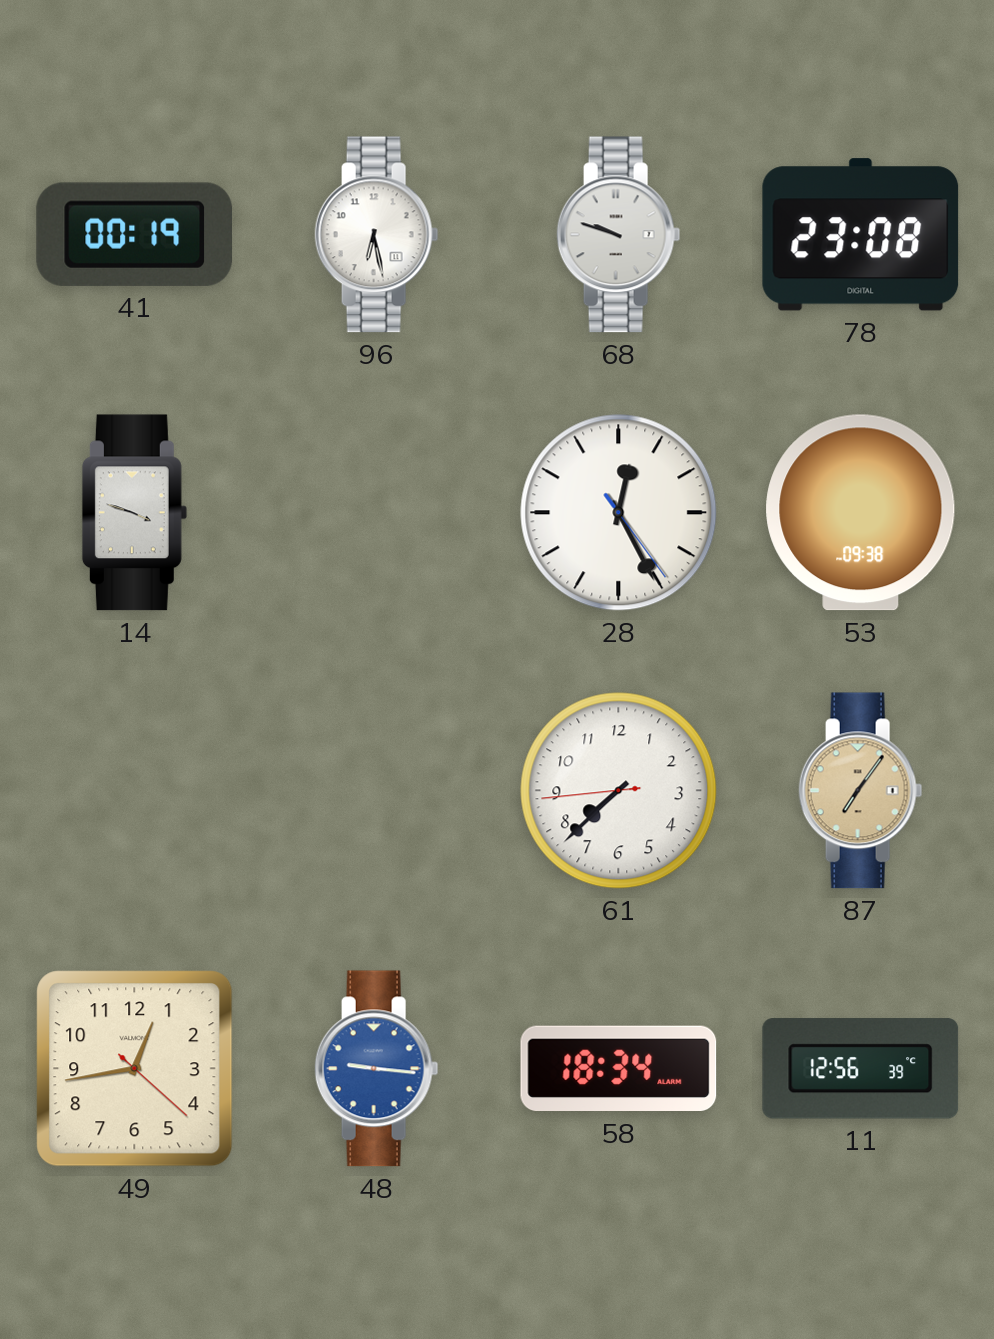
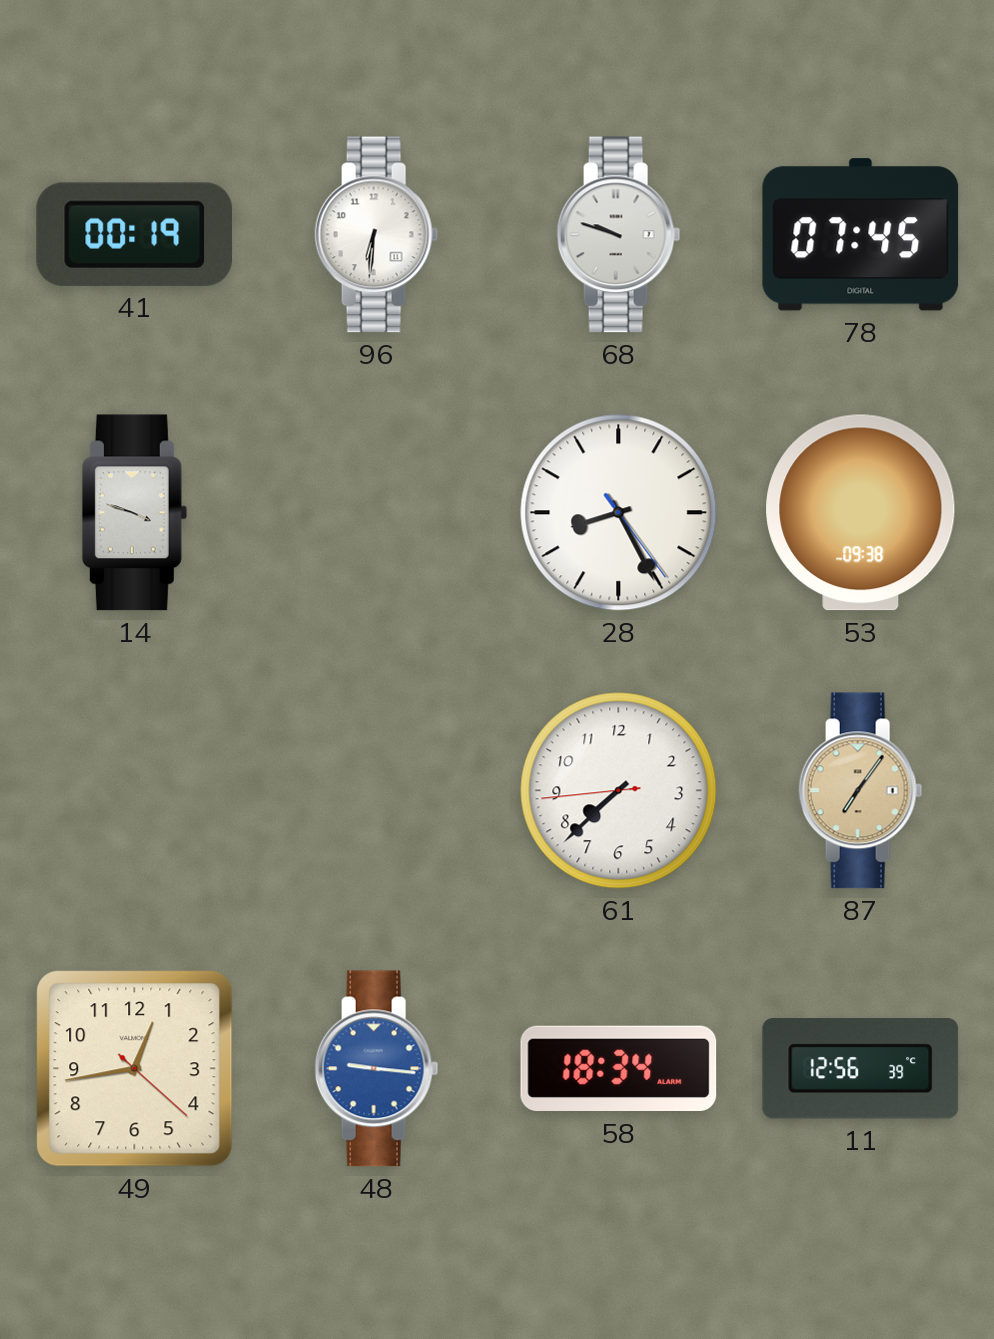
96: 6:28 -> 6:31 (377, 235)
78: 23:08 -> 07:45 (861, 235)
28: 12:25 -> 8:25 (619, 513)
